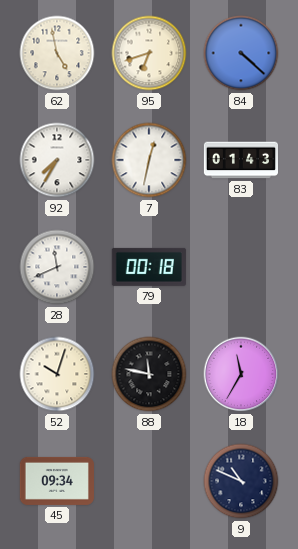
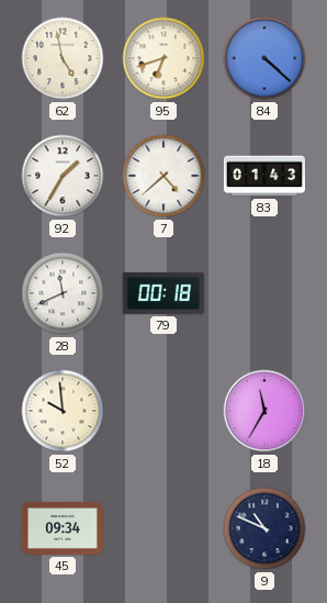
92: 7:35 -> 1:35 (63, 176)
7: 12:32 -> 4:38 (163, 176)
52: 10:03 -> 9:59 (63, 411)
88: 11:47 -> none (149, 374)
